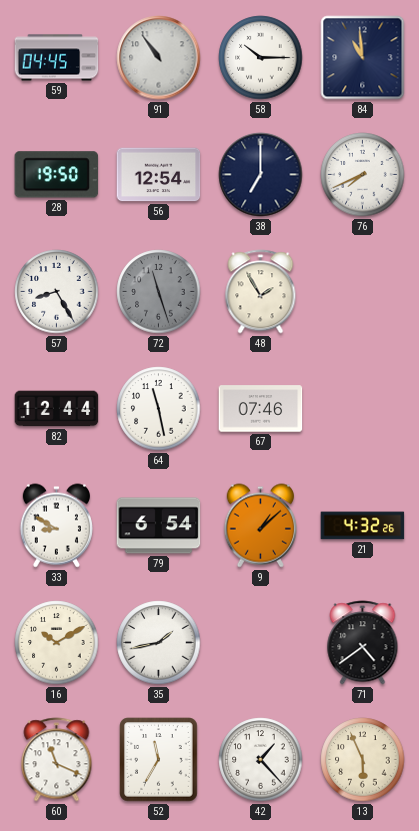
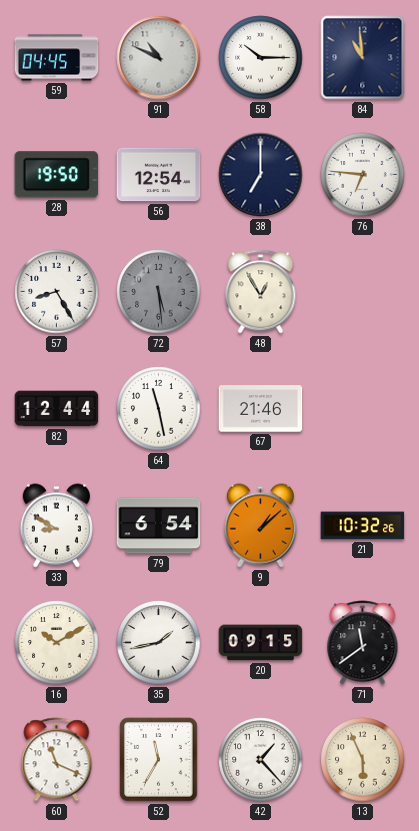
91: 10:54 -> 10:49 (159, 58)
76: 7:41 -> 6:46 (363, 175)
72: 11:27 -> 5:29 (159, 292)
48: 1:55 -> 12:55 (261, 292)
67: 07:46 -> 21:46 (261, 409)
21: 4:32 -> 10:32 (363, 526)
20: none -> 09:15 (261, 643)
71: 4:39 -> 11:39 (363, 643)
